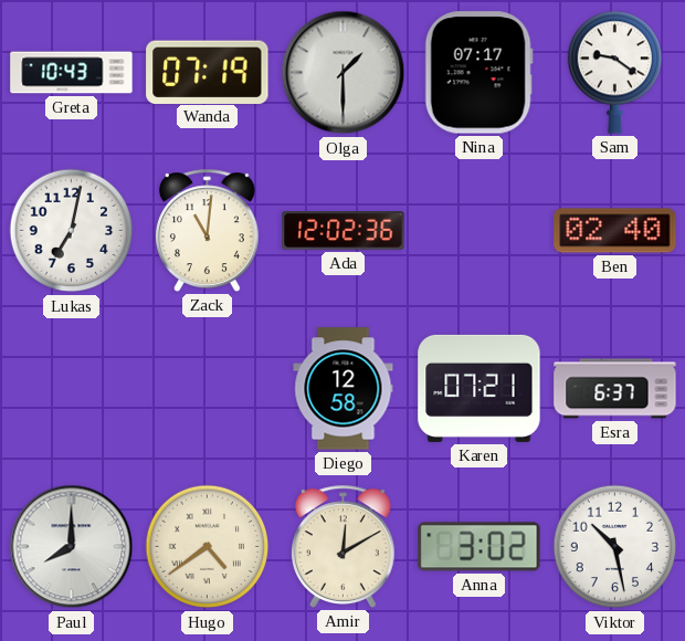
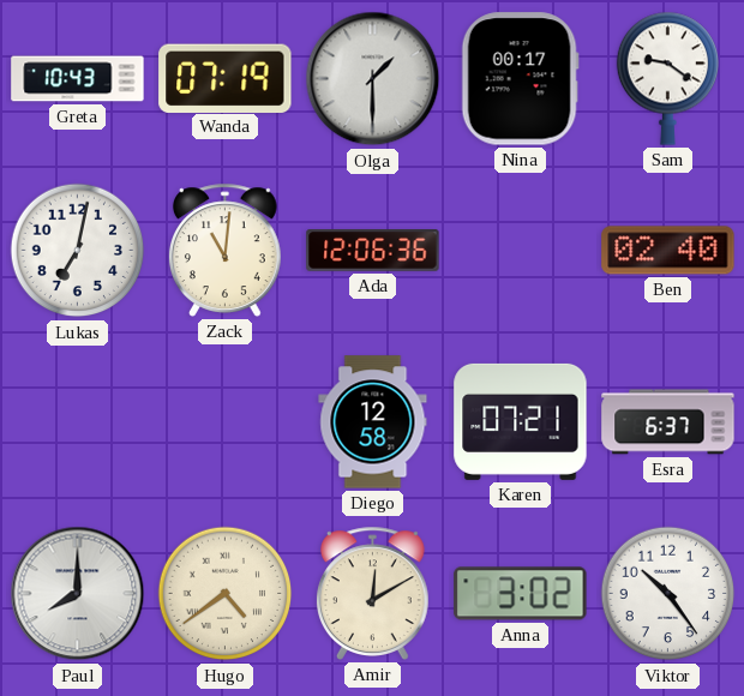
Nina: 07:17 -> 00:17 (520, 79)
Ada: 12:02 -> 12:06 (373, 251)
Viktor: 10:28 -> 10:24 (668, 594)
